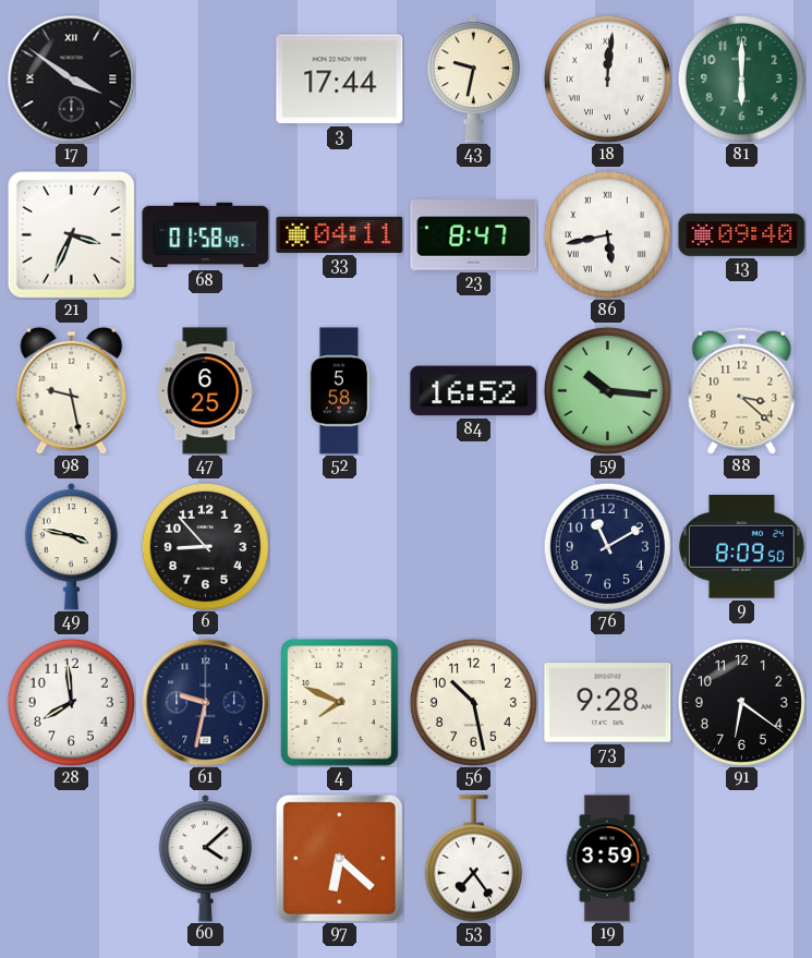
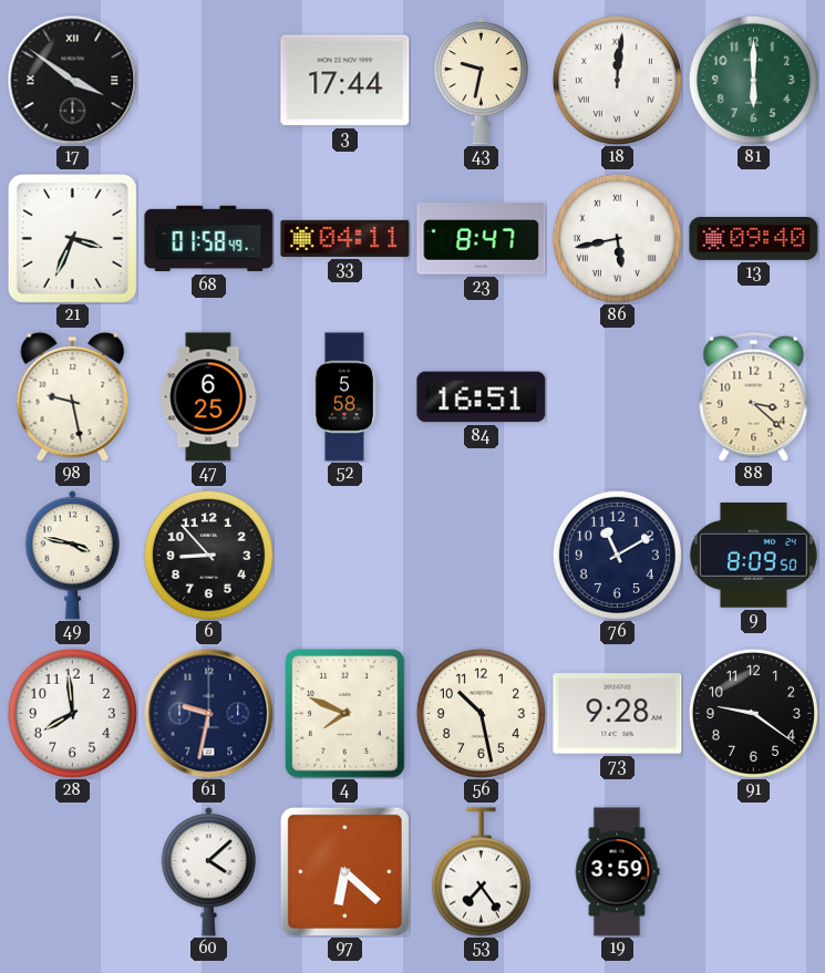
84: 16:52 -> 16:51 (482, 397)
59: 10:16 -> none (607, 390)
91: 6:21 -> 9:21 (753, 713)
